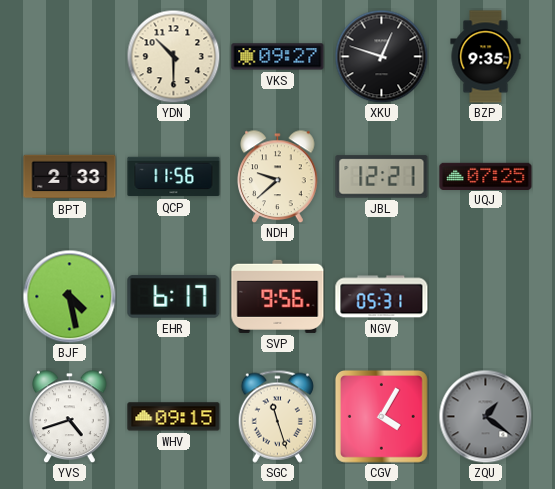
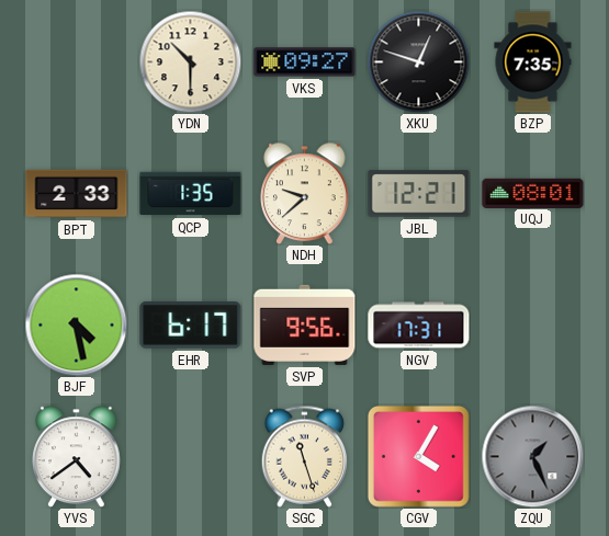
BZP: 9:35 -> 7:35 (533, 62)
QCP: 11:56 -> 1:35 (191, 194)
UQJ: 07:25 -> 08:01 (533, 193)
NGV: 05:31 -> 17:31 (419, 326)
YVS: 4:42 -> 4:39 (77, 456)
WHV: 09:15 -> none (174, 417)
ZQU: 1:21 -> 1:26 (532, 456)
